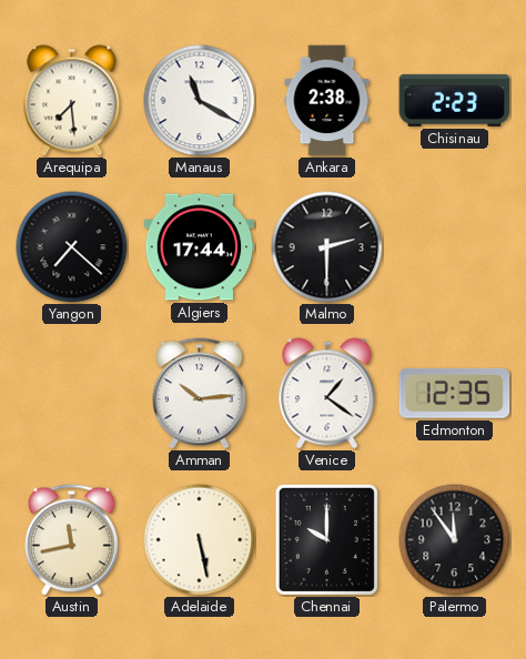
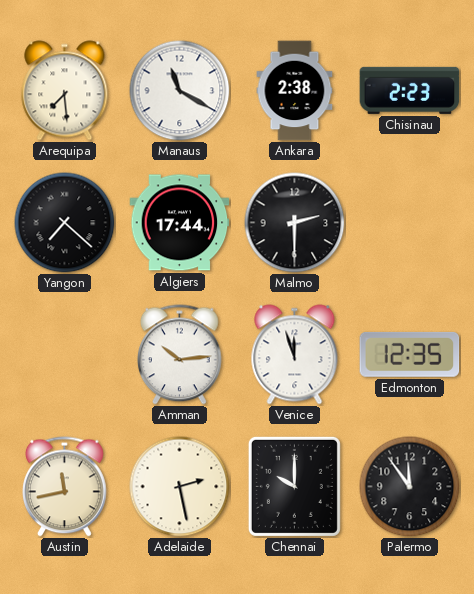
Venice: 1:21 -> 11:57 (295, 355)
Adelaide: 5:28 -> 2:28 (180, 487)
